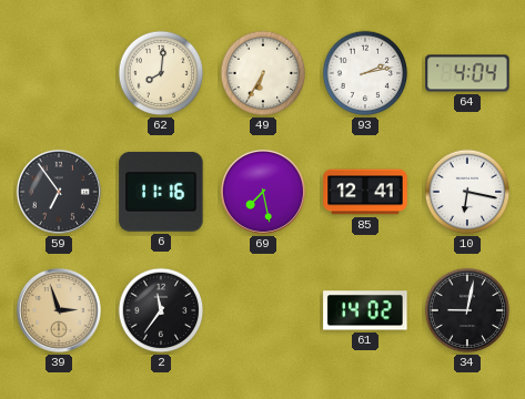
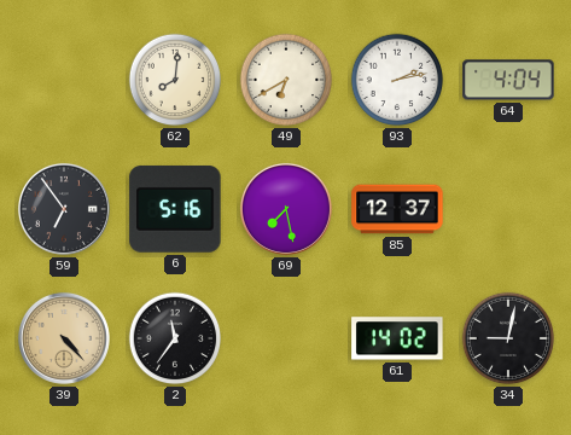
49: 6:35 -> 6:40 (286, 80)
6: 11:16 -> 5:16 (175, 209)
85: 12:41 -> 12:37 (397, 209)
10: 6:17 -> none (467, 192)
39: 2:57 -> 4:23 (64, 338)
